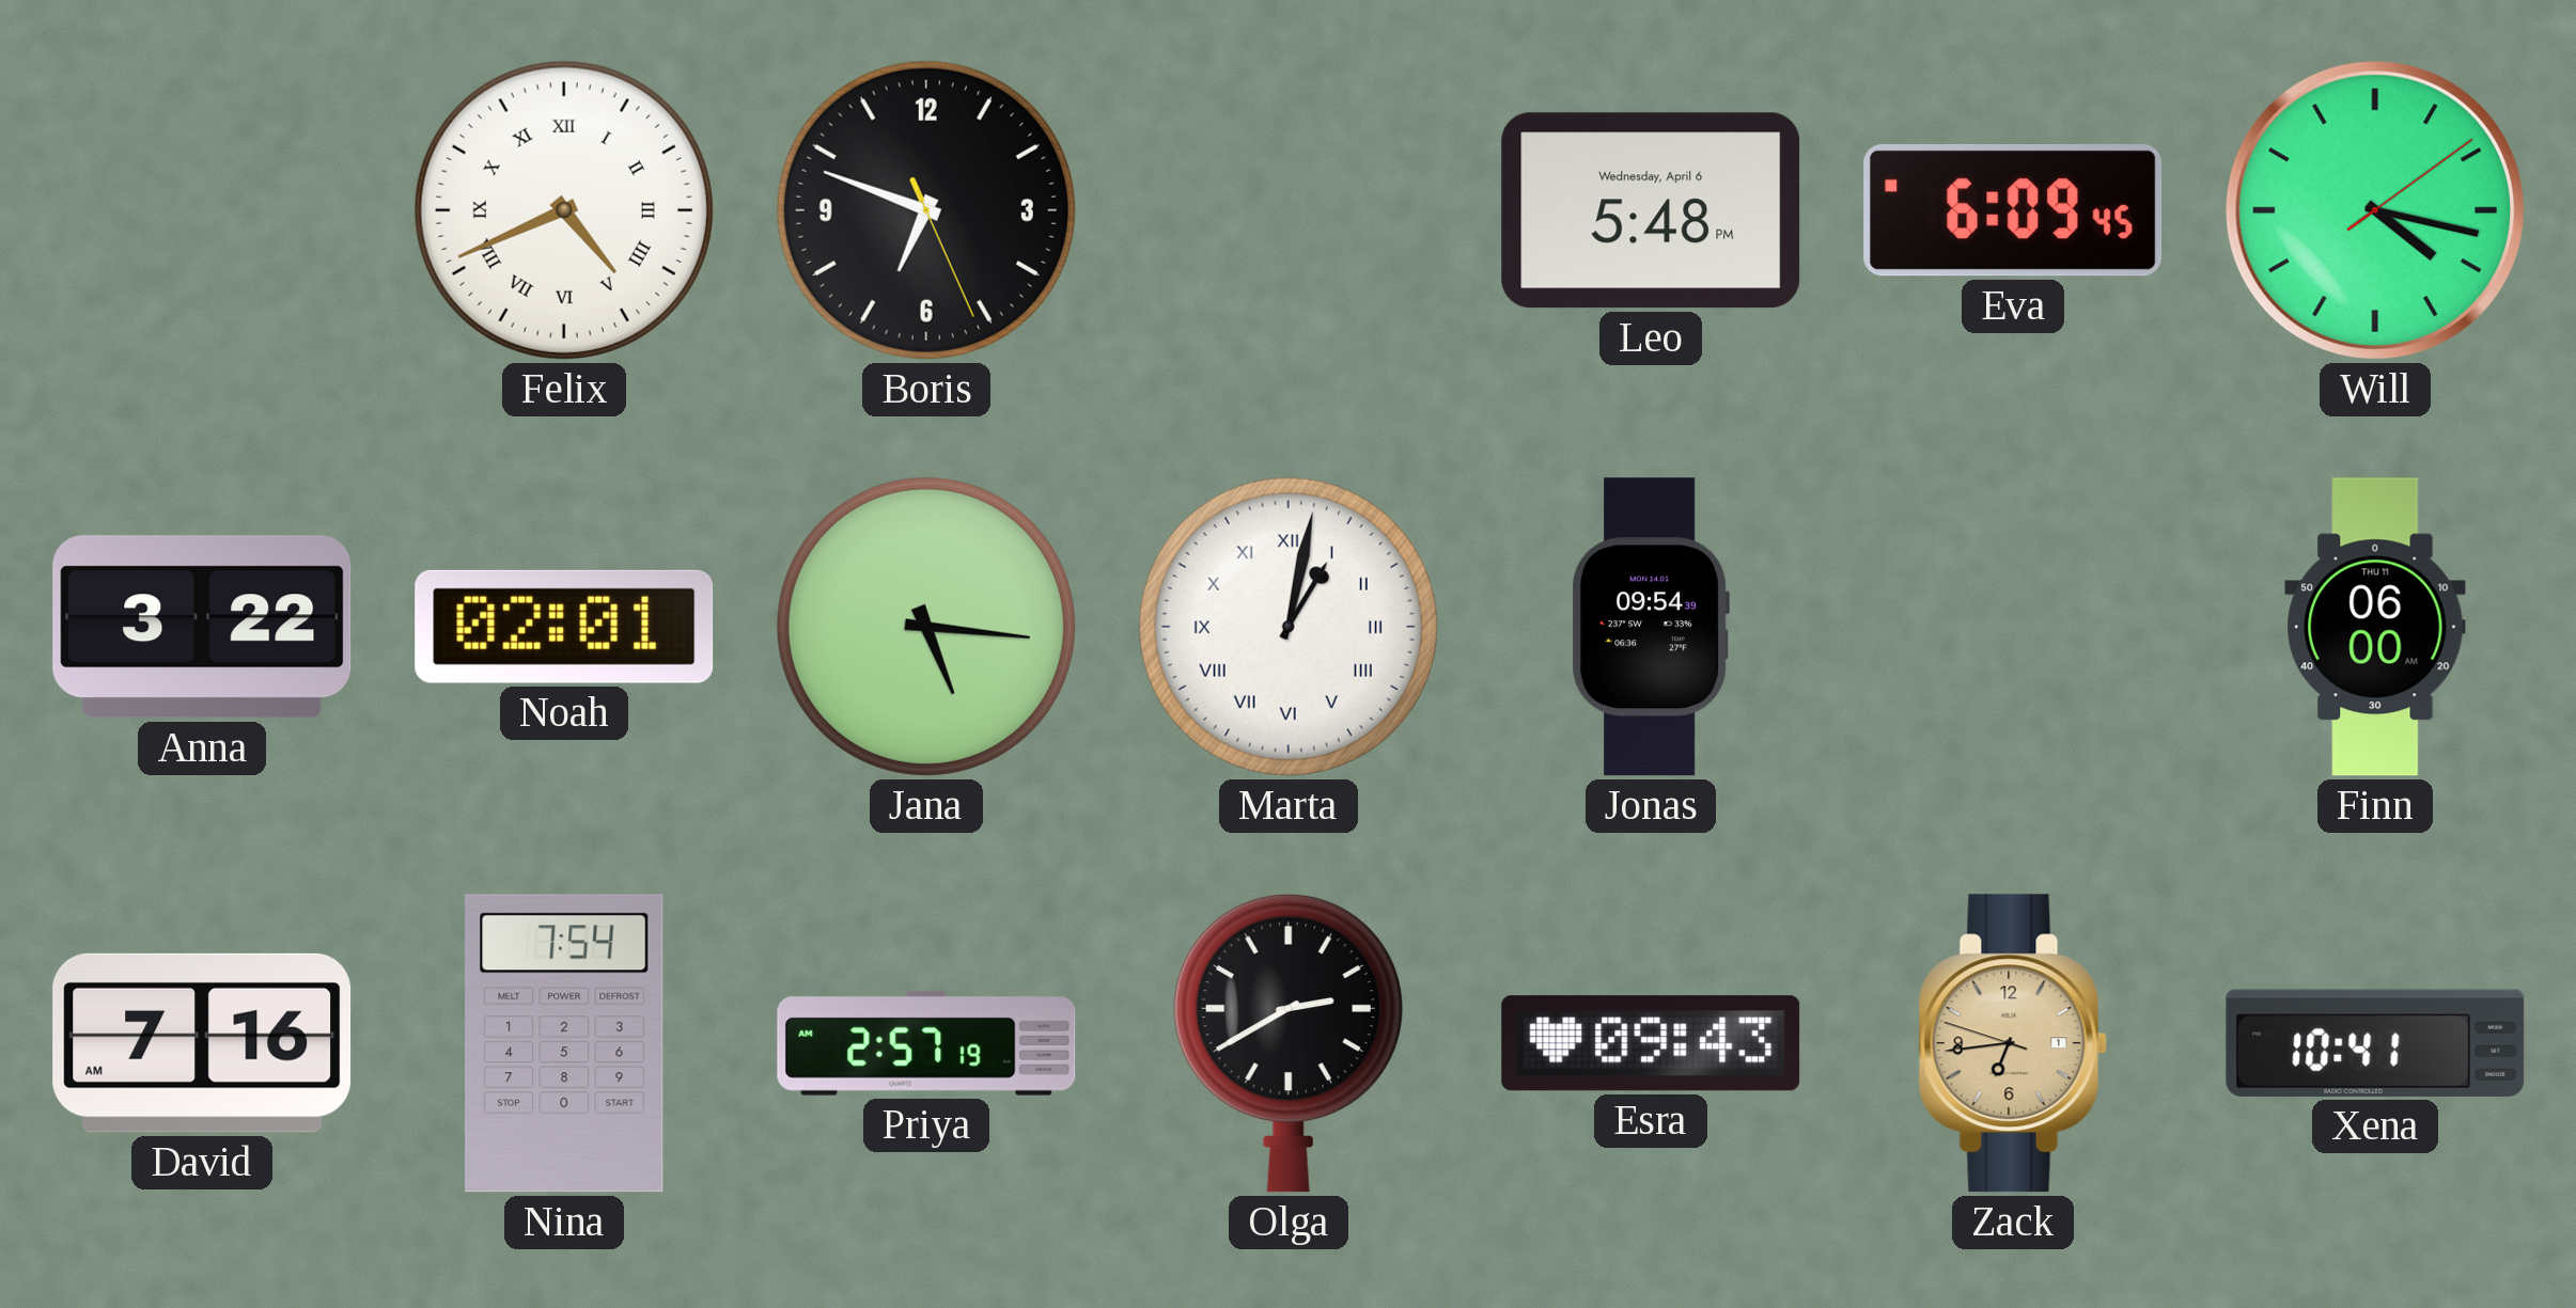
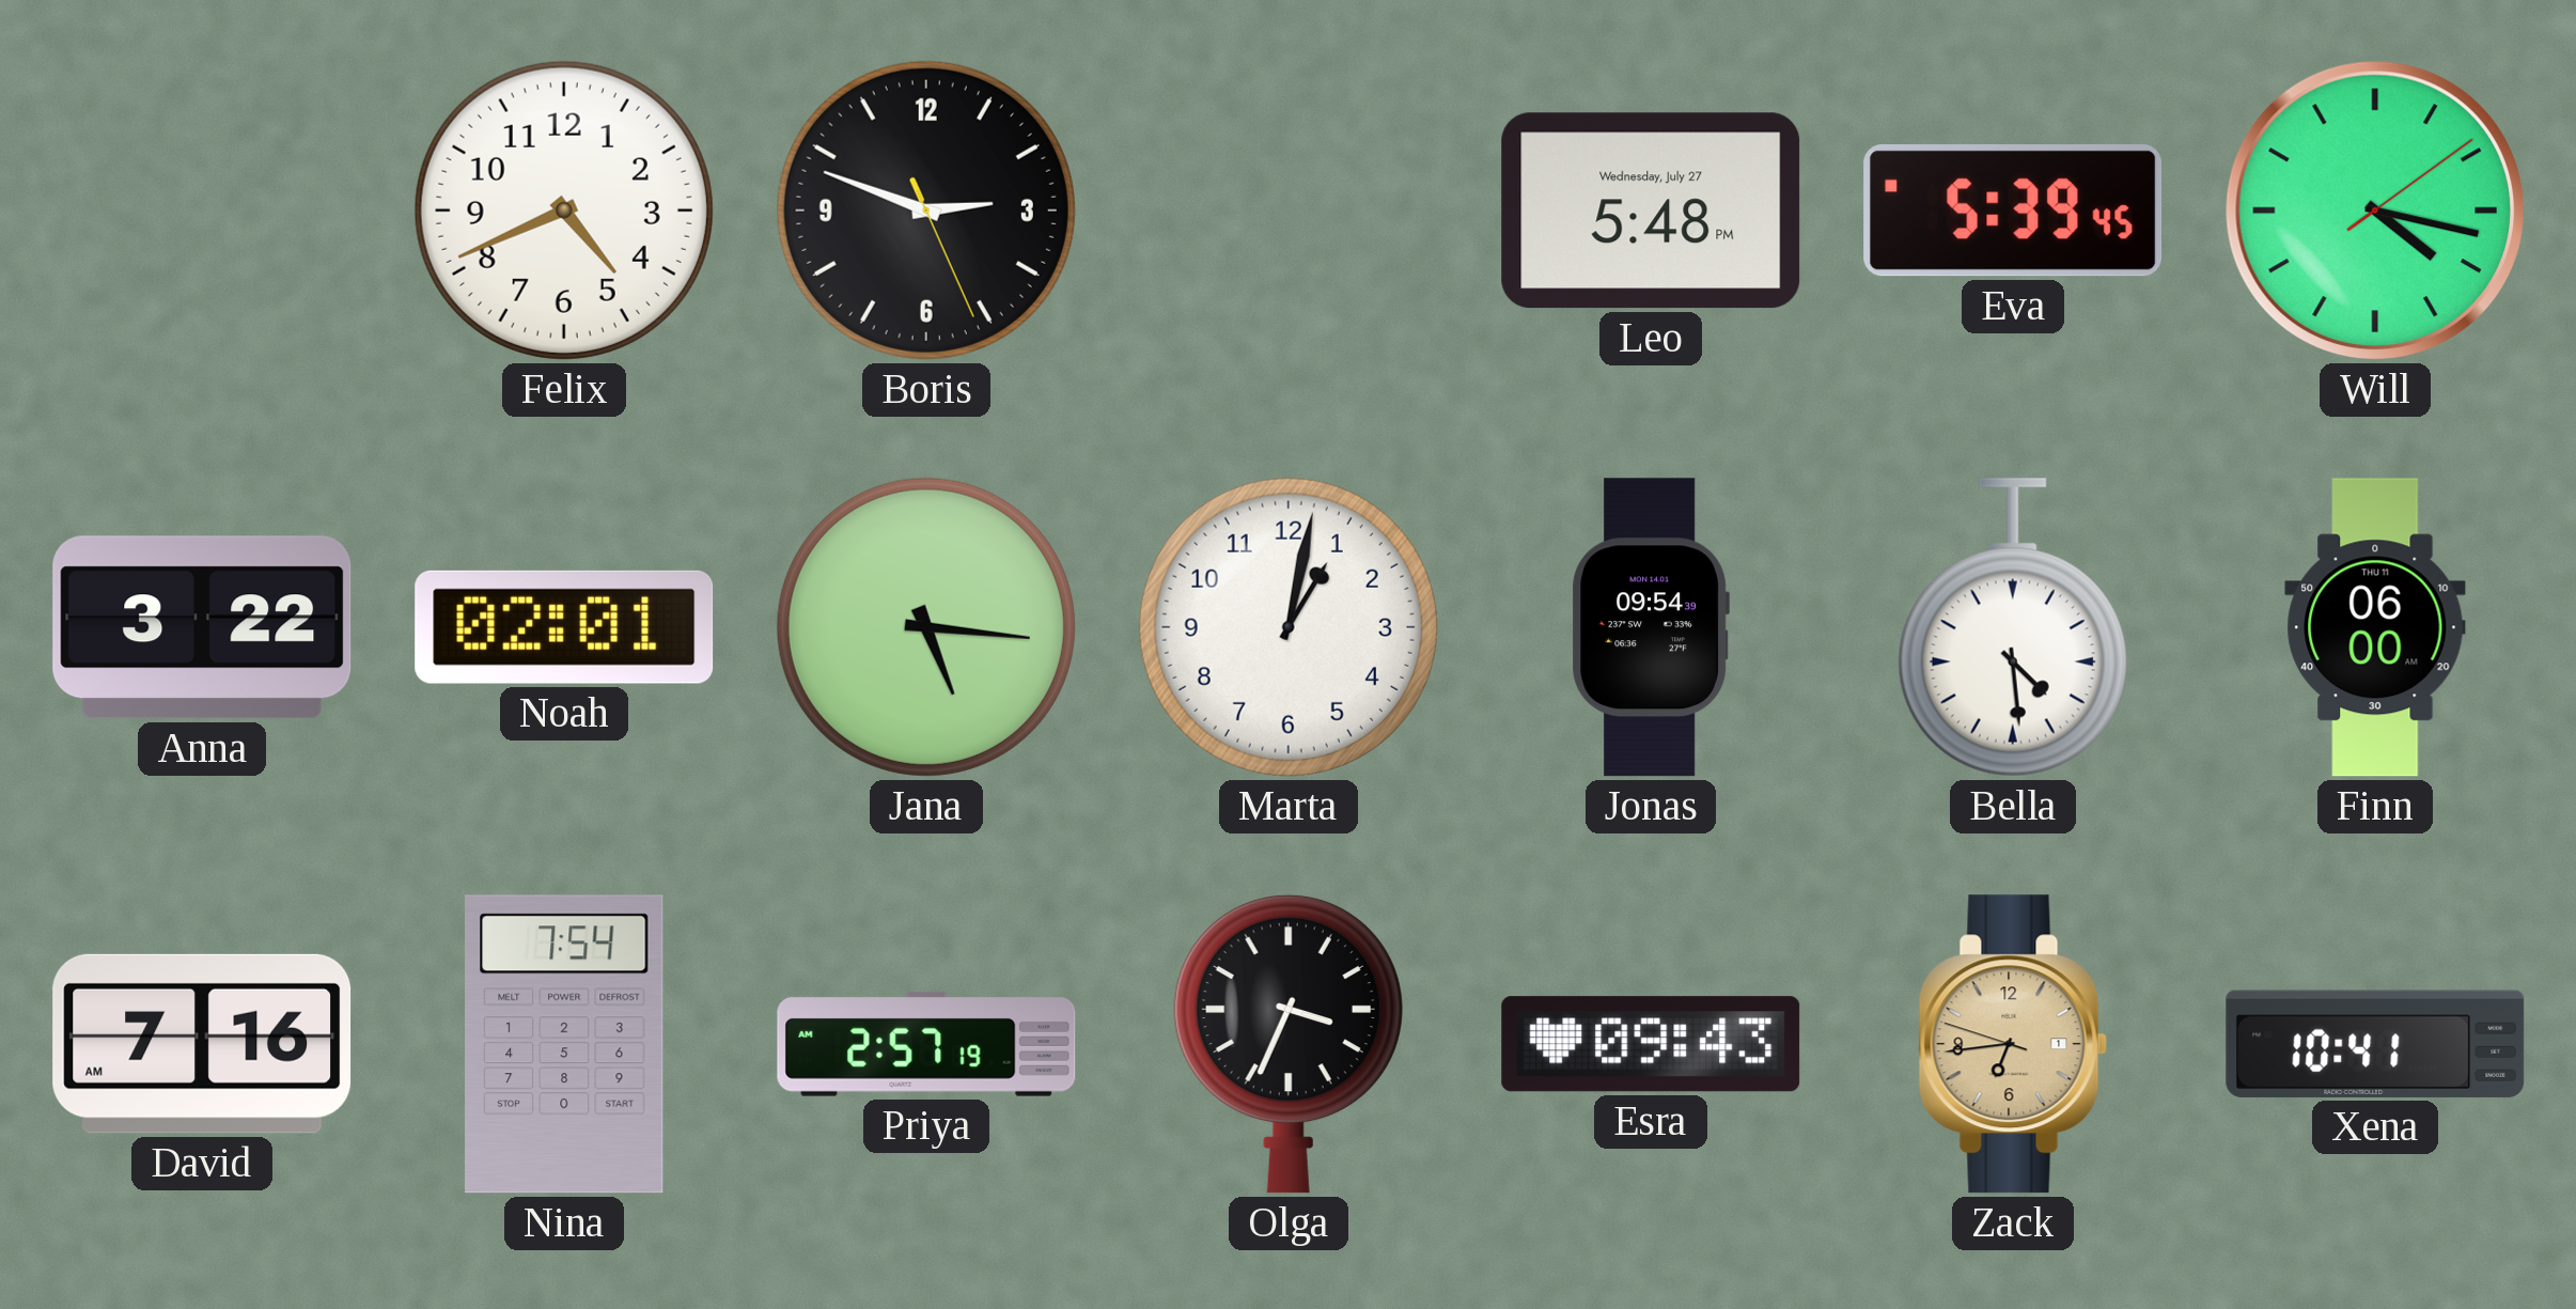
Felix numerals: Roman -> Arabic (564, 211)
Boris: 6:48 -> 2:48 (926, 211)
Leo date: Wednesday, April 6 -> Wednesday, July 27 (1651, 211)
Eva: 6:09 -> 5:39 (2013, 211)
Marta numerals: Roman -> Arabic (1289, 627)
Bella: none -> 4:29 (2013, 627)
Olga: 2:40 -> 3:34 (1289, 1044)
